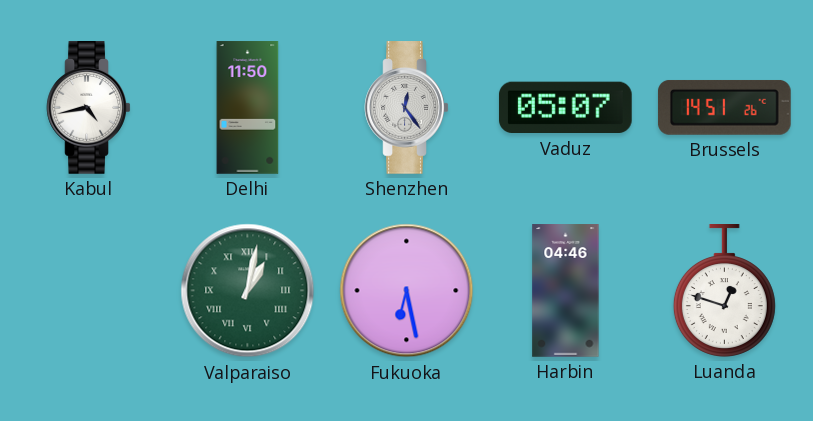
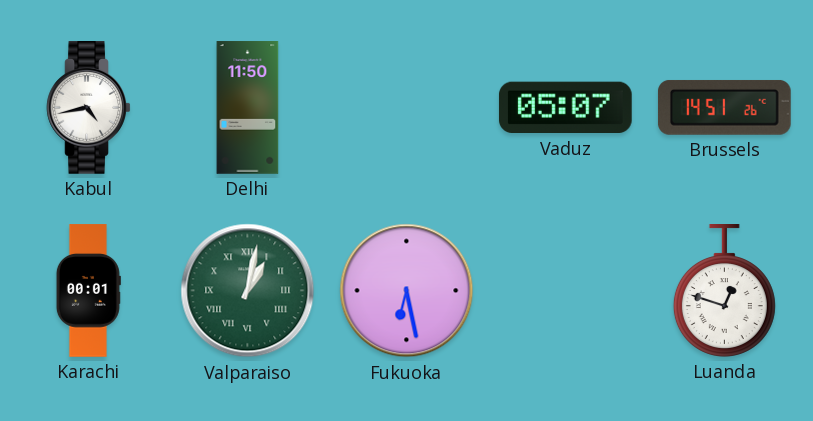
Shenzhen: 12:24 -> none (407, 108)
Karachi: none -> 00:01 (88, 291)
Harbin: 04:46 -> none (566, 291)
